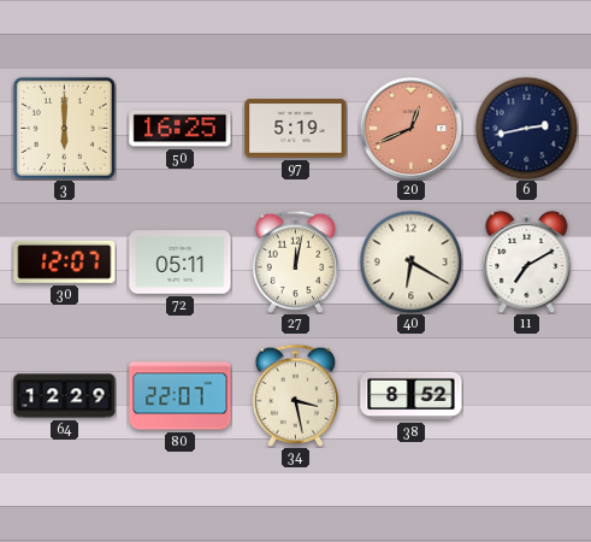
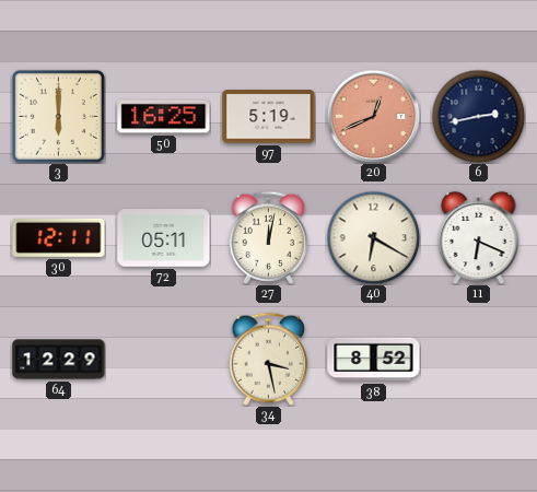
30: 12:07 -> 12:11 (59, 237)
11: 7:10 -> 6:19 (479, 237)
80: 22:07 -> none (181, 396)
